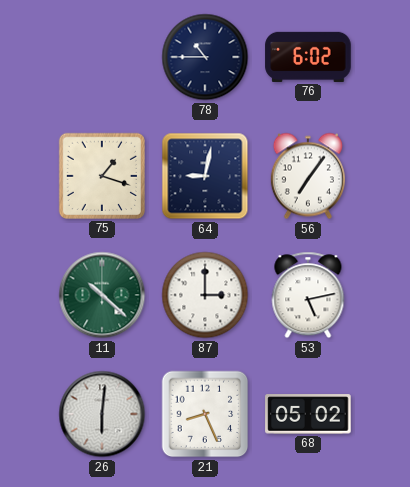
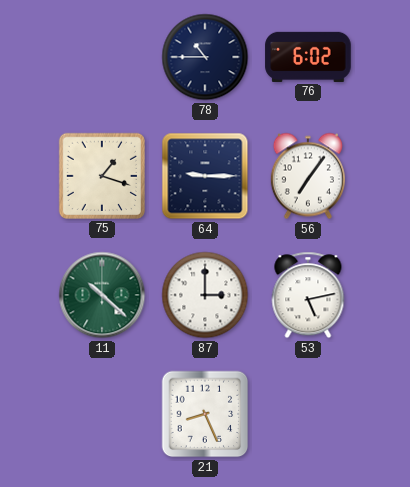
64: 9:02 -> 9:15 (205, 176)
26: 6:01 -> none (102, 414)
68: 05:02 -> none (308, 414)
